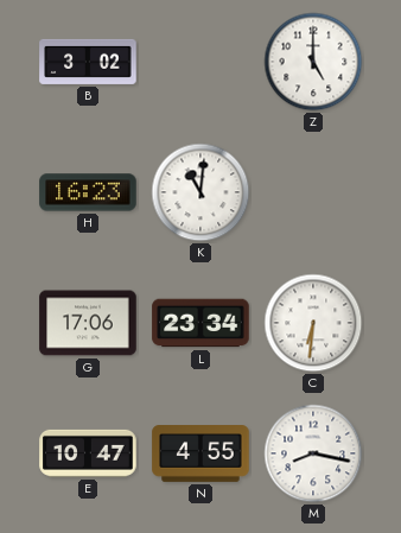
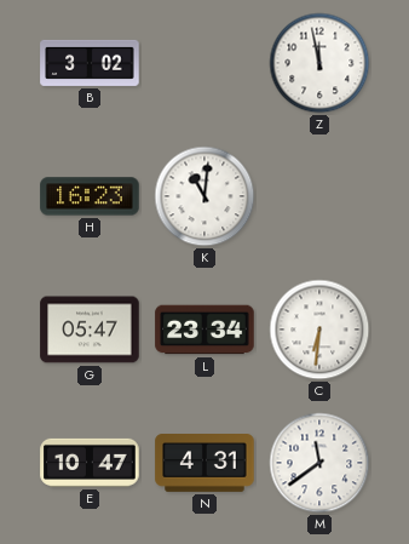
Z: 5:00 -> 11:58 (319, 63)
G: 17:06 -> 05:47 (90, 330)
N: 4:55 -> 4:31 (204, 463)
M: 8:17 -> 11:39 (319, 463)
